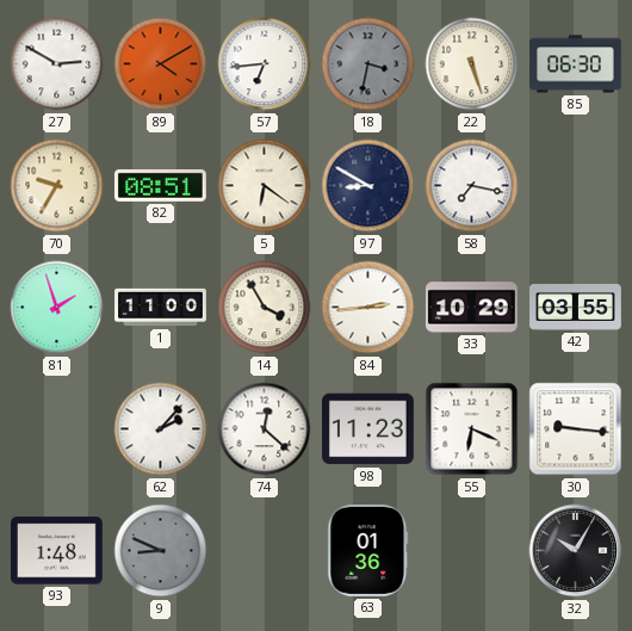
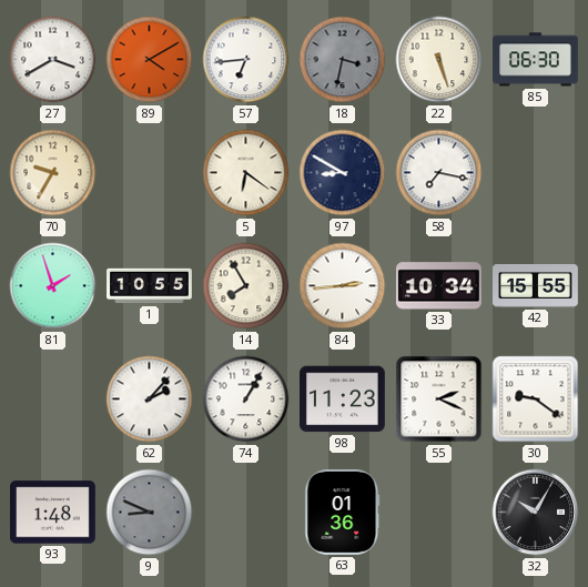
27: 2:50 -> 3:40 (53, 60)
82: 08:51 -> none (160, 185)
1: 11:00 -> 10:55 (150, 286)
14: 3:55 -> 7:55 (246, 286)
33: 10:29 -> 10:34 (439, 286)
42: 03:55 -> 15:55 (536, 286)
74: 12:22 -> 1:05 (246, 399)
55: 6:19 -> 2:19 (439, 399)
30: 9:16 -> 9:21 (536, 399)
